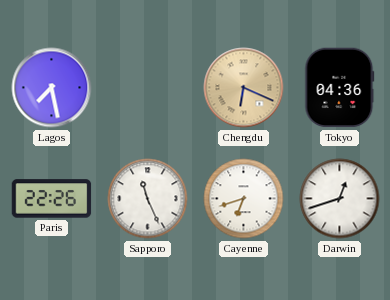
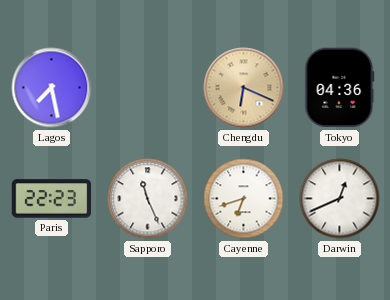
Paris: 22:26 -> 22:23 (52, 199)
Darwin: 12:42 -> 12:41 (340, 199)
